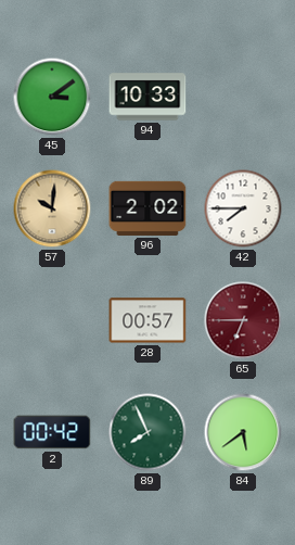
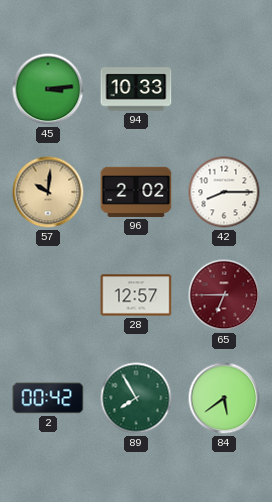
45: 3:09 -> 3:14 (48, 89)
42: 7:45 -> 8:15 (224, 192)
28: 00:57 -> 12:57 (136, 295)
89: 7:56 -> 7:55 (136, 398)
